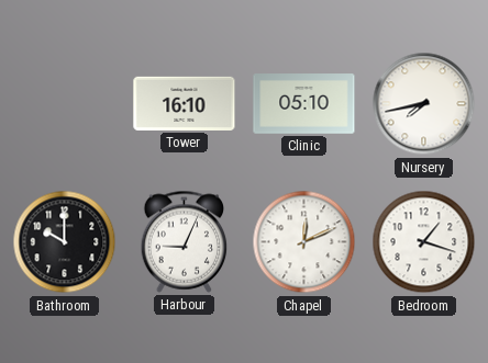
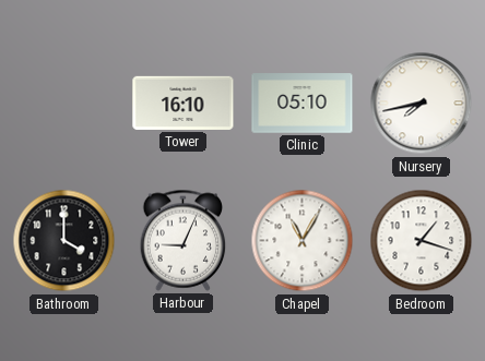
Bathroom: 10:00 -> 4:00 (64, 241)
Chapel: 12:11 -> 11:05 (303, 241)
